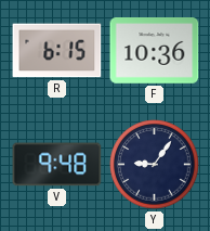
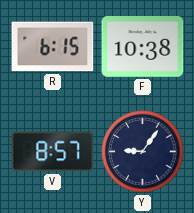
F: 10:36 -> 10:38 (143, 47)
V: 9:48 -> 8:57 (53, 152)
